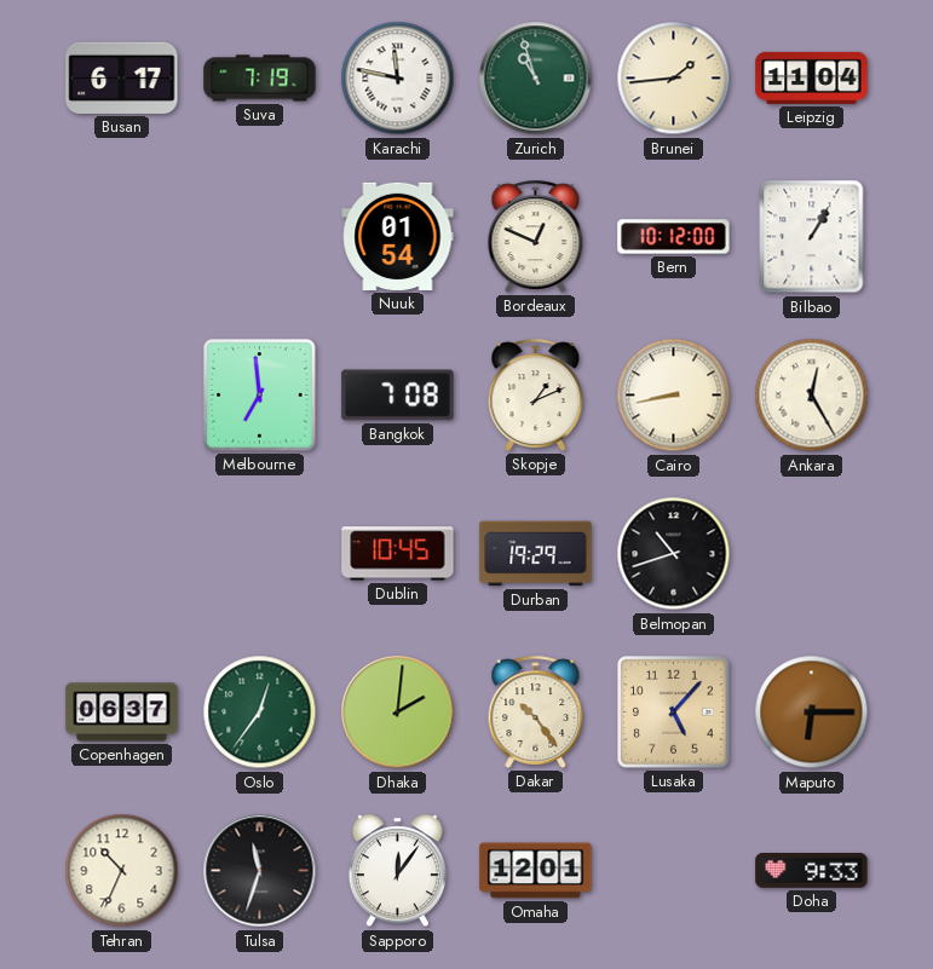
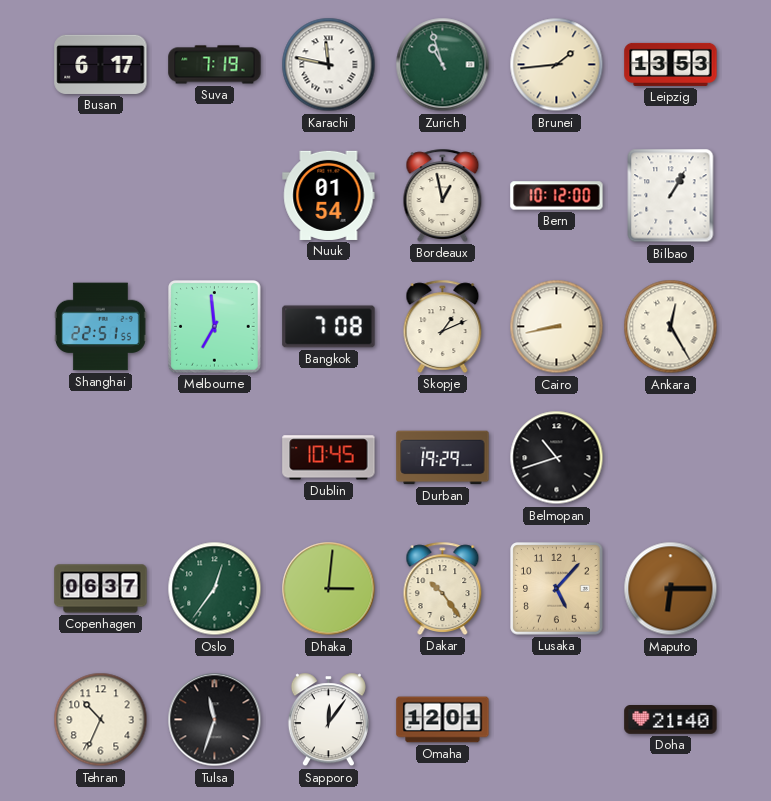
Leipzig: 11:04 -> 13:53 (671, 64)
Bordeaux: 12:49 -> 12:58 (443, 195)
Shanghai: none -> 22:51 (100, 327)
Dhaka: 2:01 -> 3:01 (329, 589)
Doha: 9:33 -> 21:40 (671, 720)
